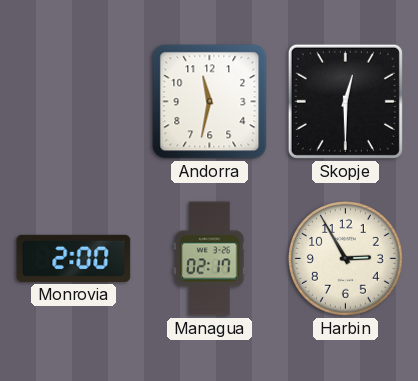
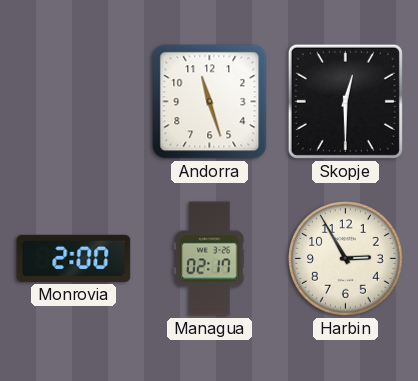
Andorra: 11:32 -> 11:27 (210, 102)
